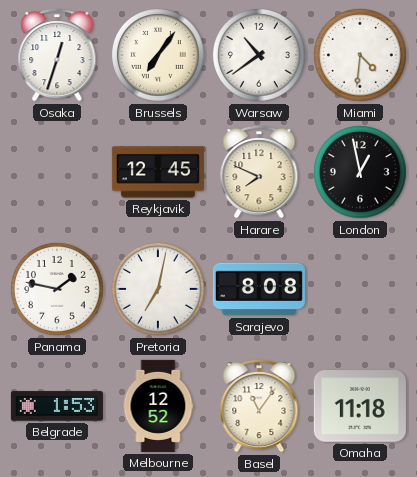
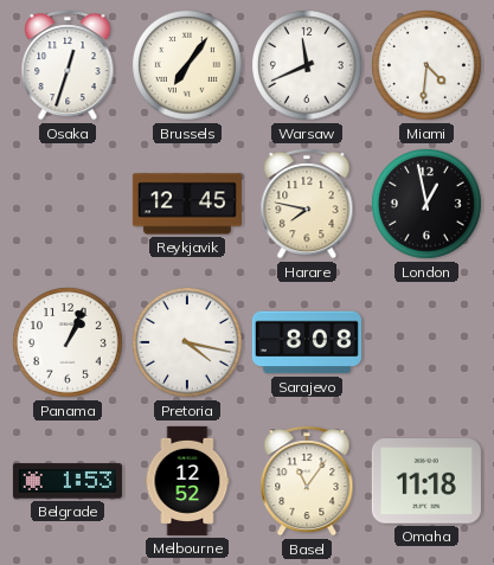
Warsaw: 10:39 -> 11:41 (308, 66)
Harare: 7:49 -> 7:47 (307, 205)
Panama: 1:47 -> 1:04 (69, 344)
Pretoria: 7:02 -> 4:17 (188, 344)
